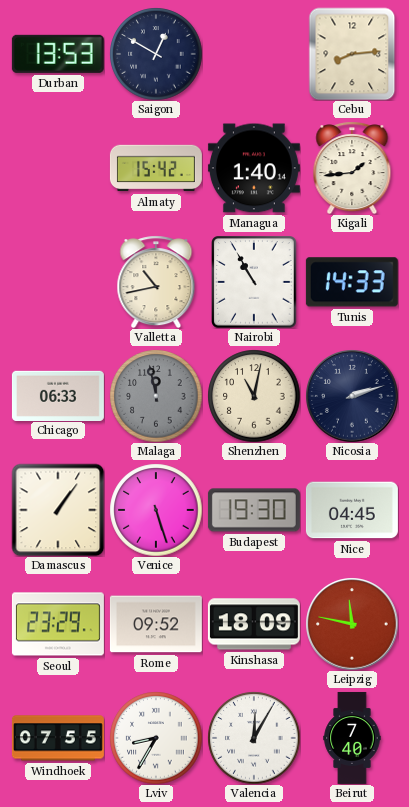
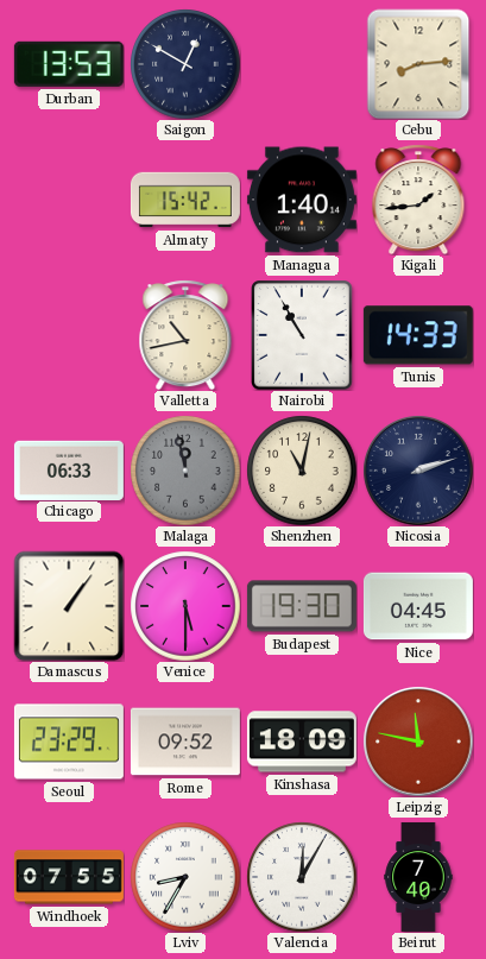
Venice: 5:27 -> 5:30 (185, 606)
